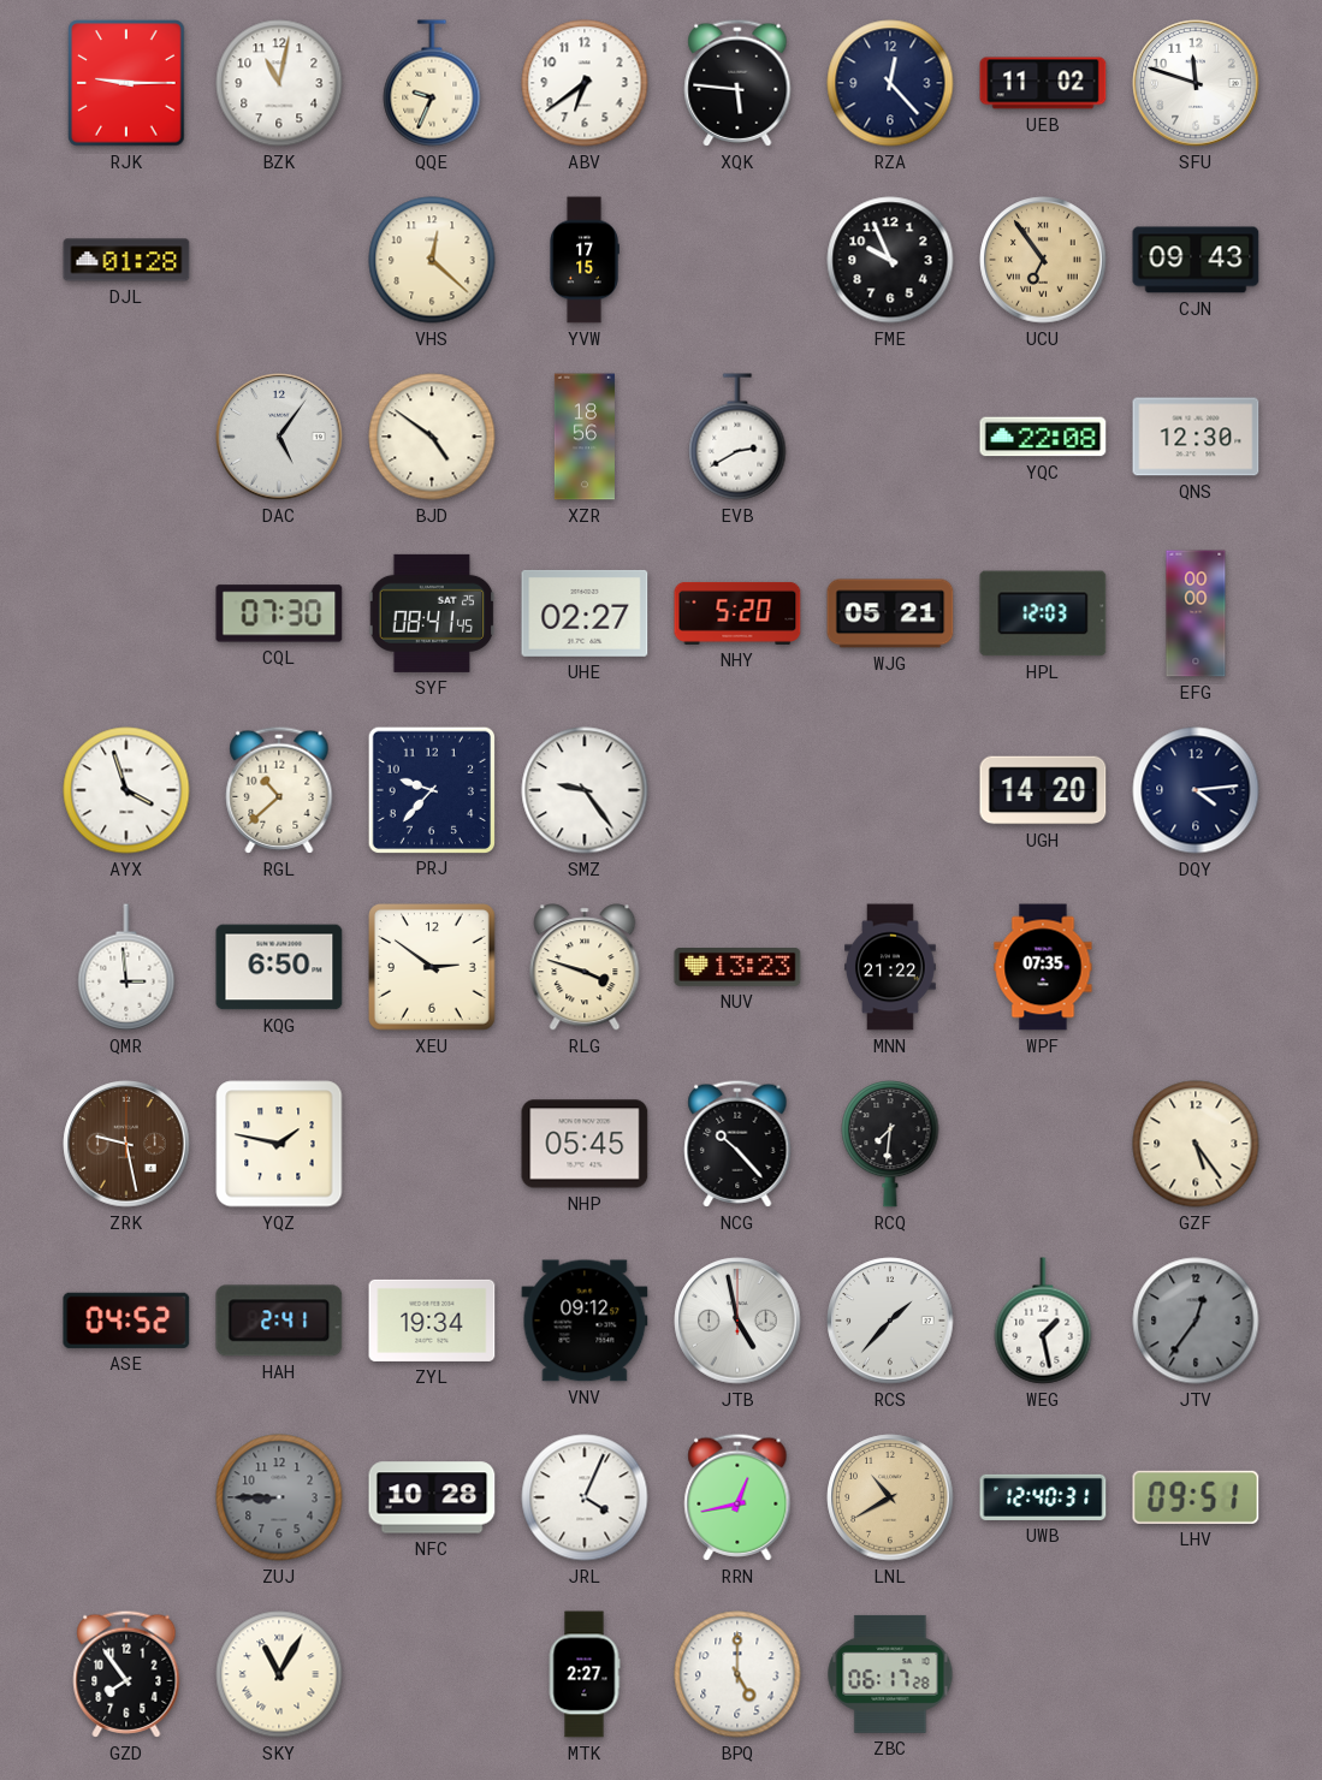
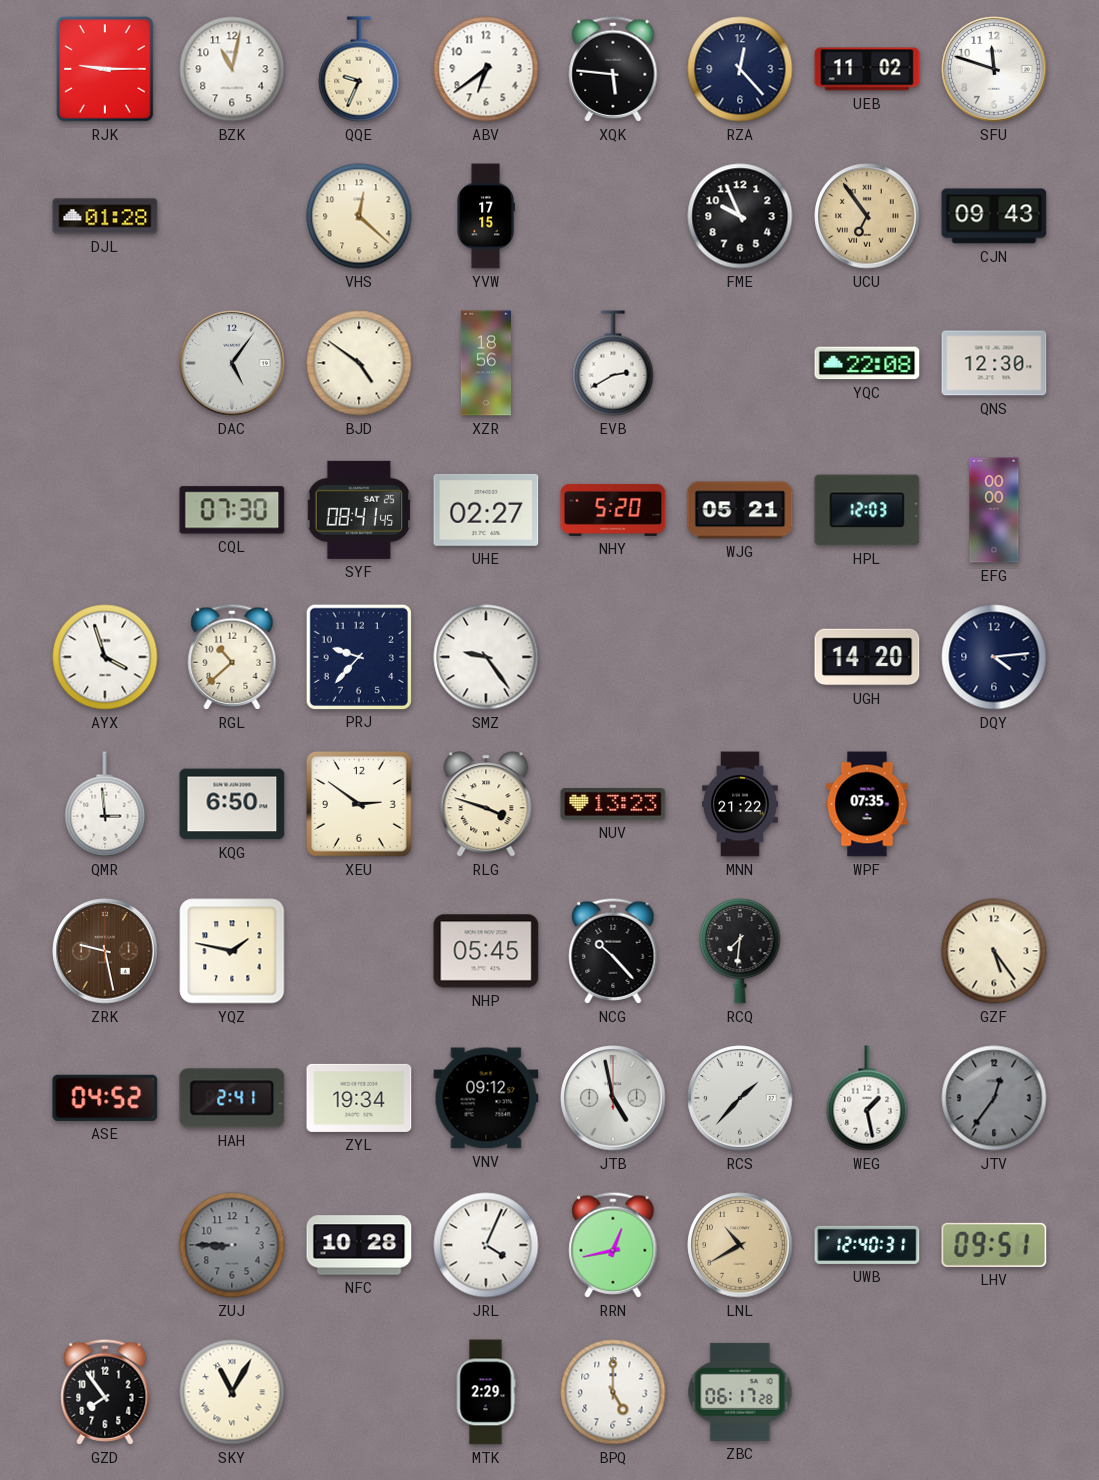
MTK: 2:27 -> 2:29 (486, 1392)
